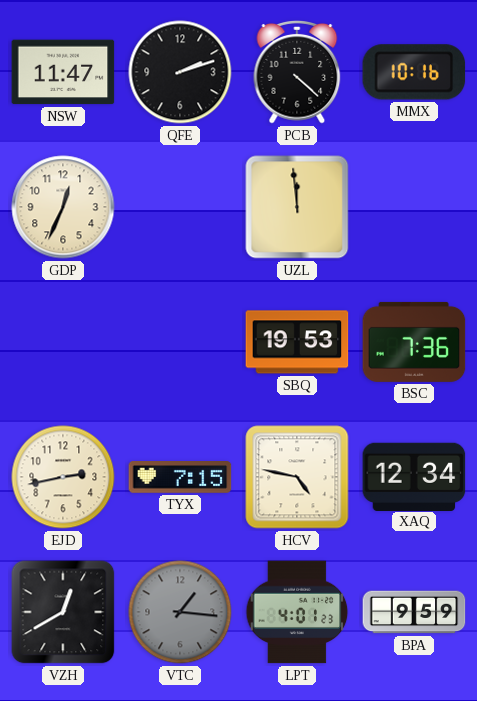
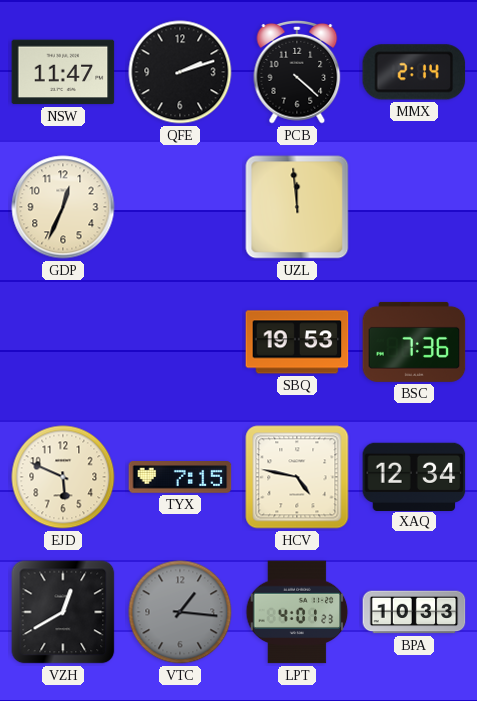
MMX: 10:16 -> 2:14 (414, 72)
EJD: 2:43 -> 5:49 (63, 477)
BPA: 9:59 -> 10:33 (414, 612)
